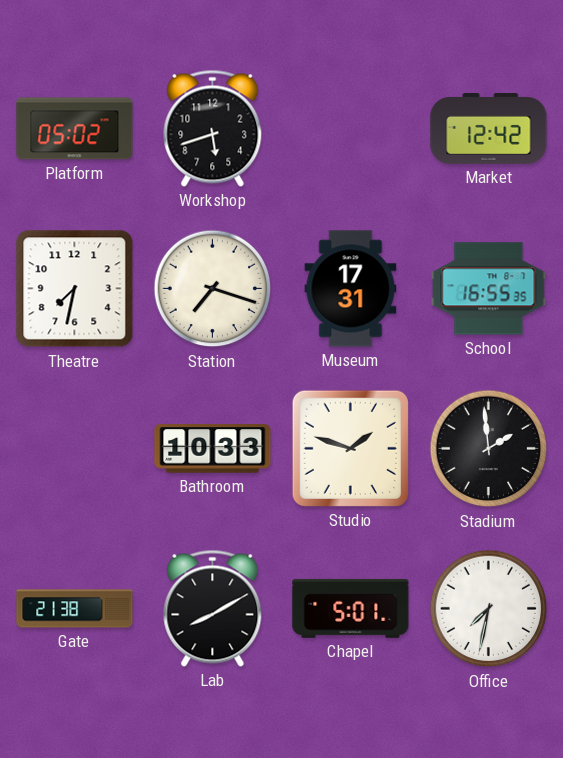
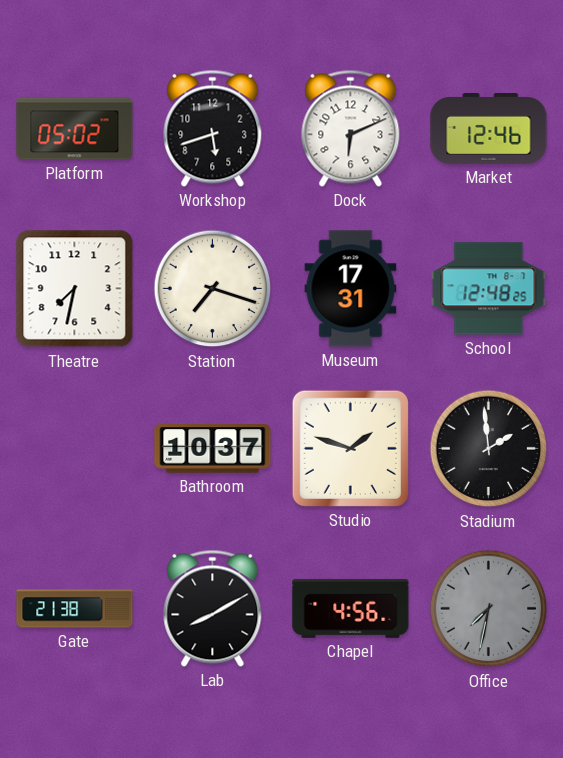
Dock: none -> 6:11 (351, 128)
Market: 12:42 -> 12:46 (489, 129)
School: 16:55 -> 12:48 (489, 289)
Bathroom: 10:33 -> 10:37 (213, 449)
Chapel: 5:01 -> 4:56 (351, 608)
Office dial: white -> grey (489, 609)
